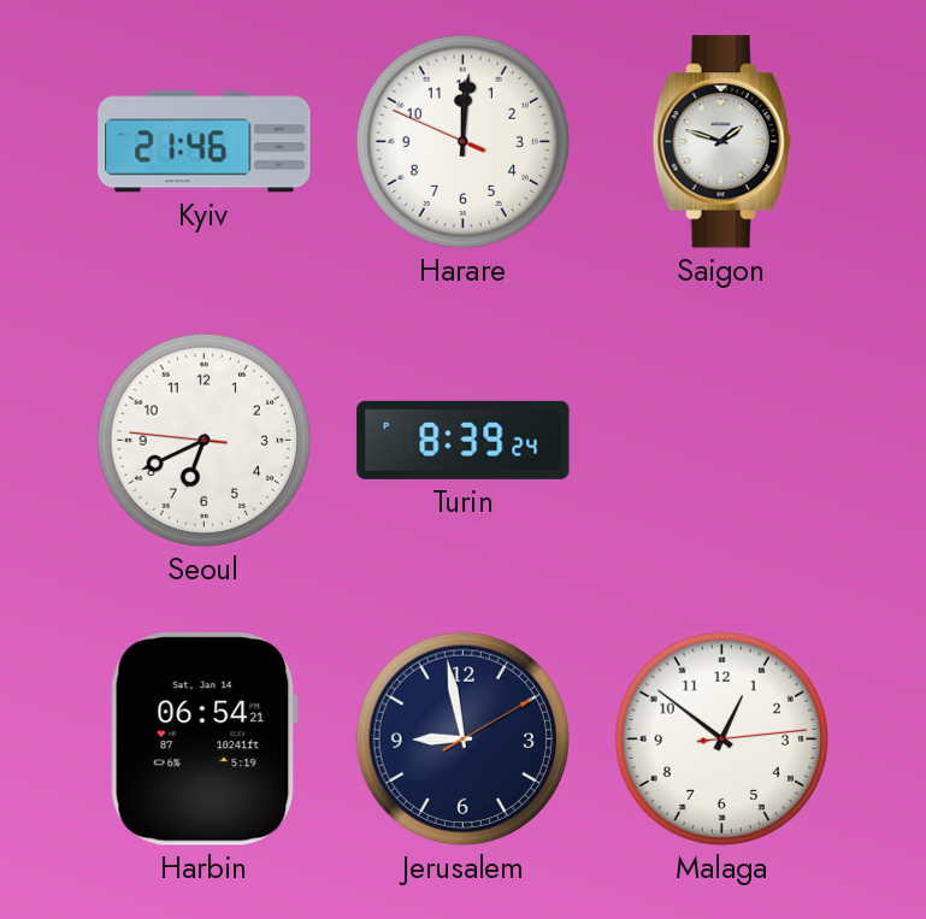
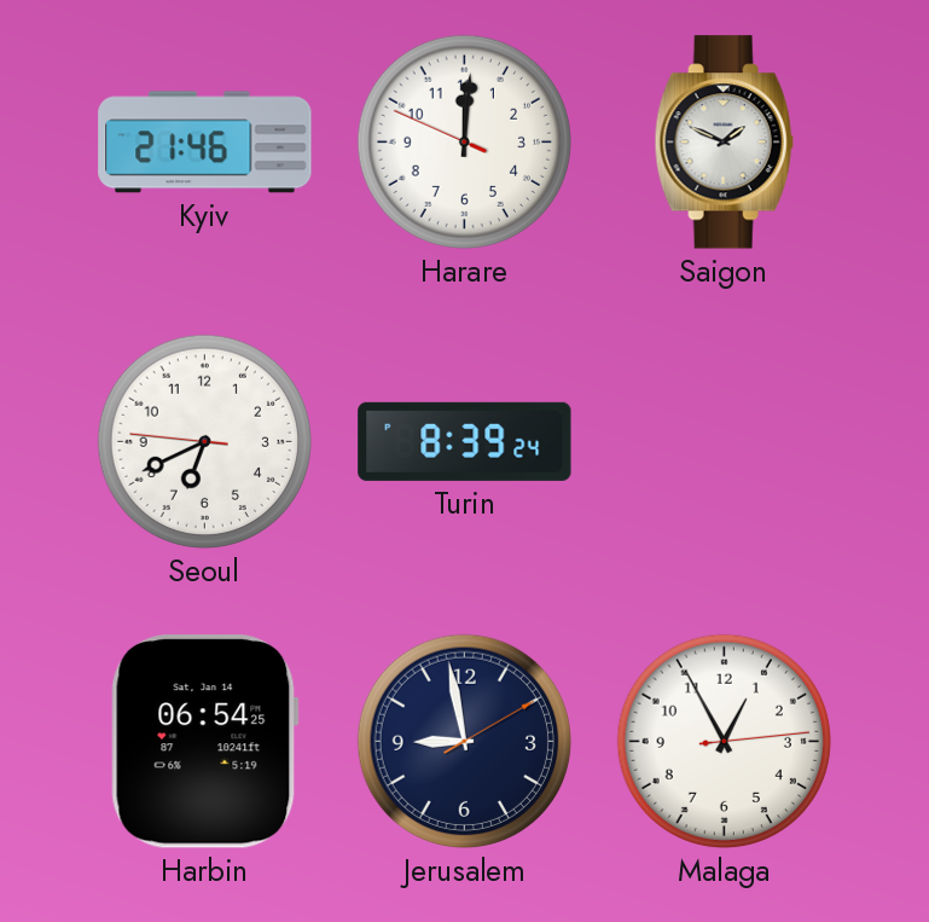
Saigon: 1:48 -> 1:49 (724, 143)
Harbin: 06:54:21 -> 06:54:25 (204, 742)
Malaga: 12:51 -> 12:55 (724, 741)
